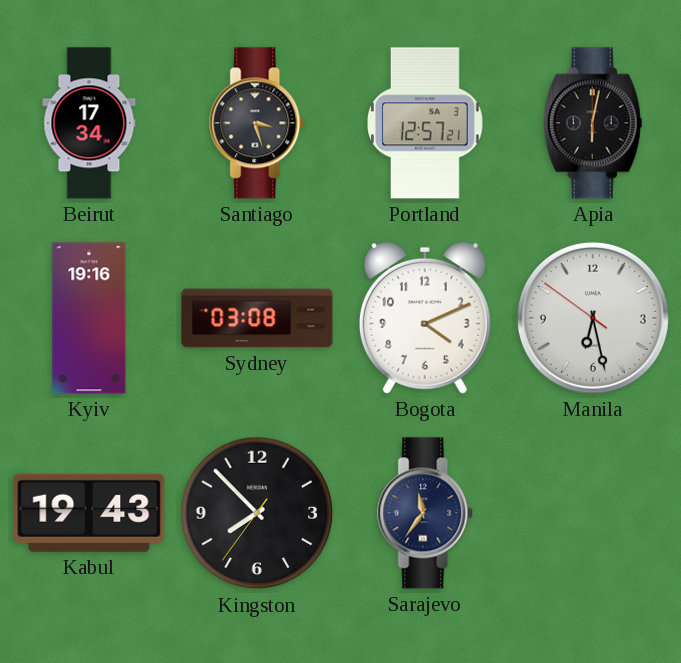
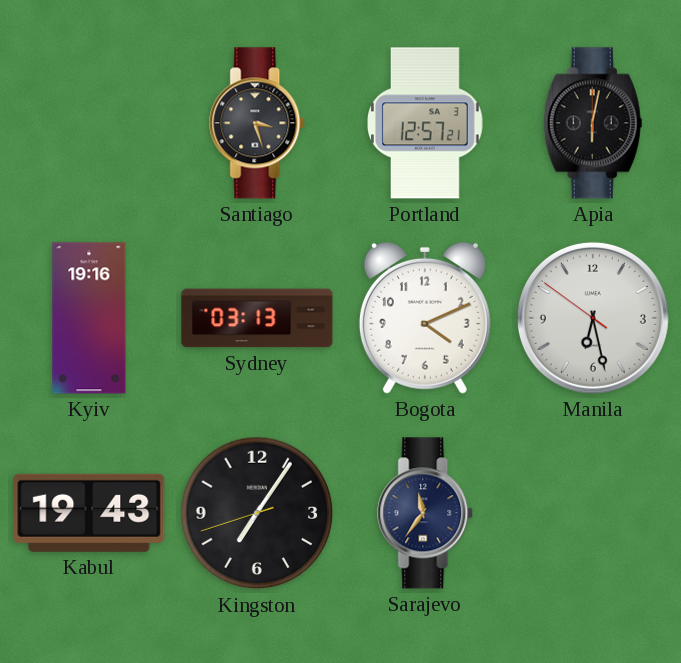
Beirut: 17:34 -> none (89, 123)
Sydney: 03:08 -> 03:13 (257, 318)
Kingston: 7:52 -> 7:05 (257, 513)
